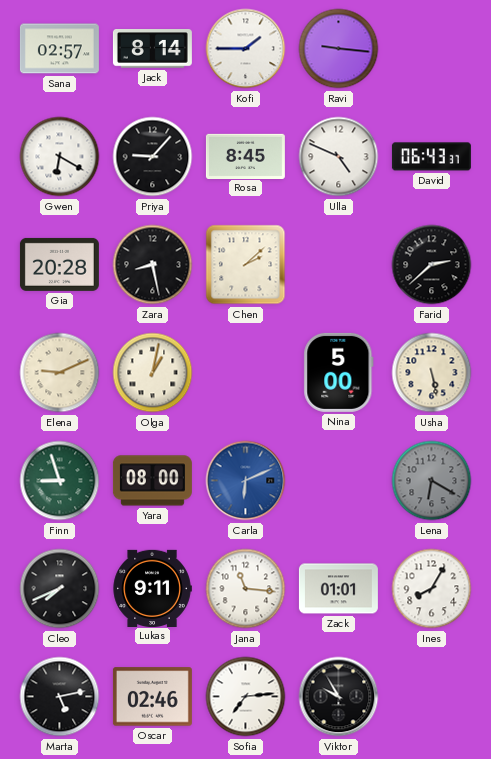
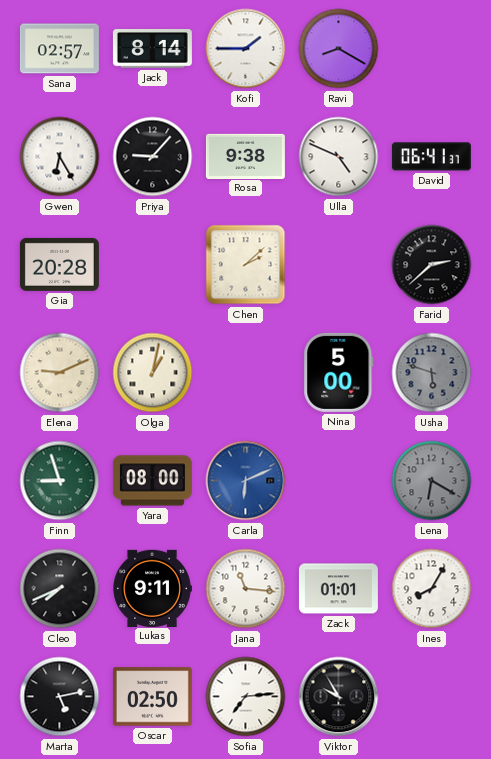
Ravi: 9:16 -> 8:20 (339, 49)
Gwen: 6:20 -> 6:25 (60, 157)
Rosa: 8:45 -> 9:38 (245, 156)
David: 06:43 -> 06:41 (431, 157)
Zara: 8:28 -> none (153, 265)
Usha: 5:28 -> 5:48 (432, 373)
Usha dial: cream -> grey (432, 373)
Oscar: 02:46 -> 02:50 (152, 697)
